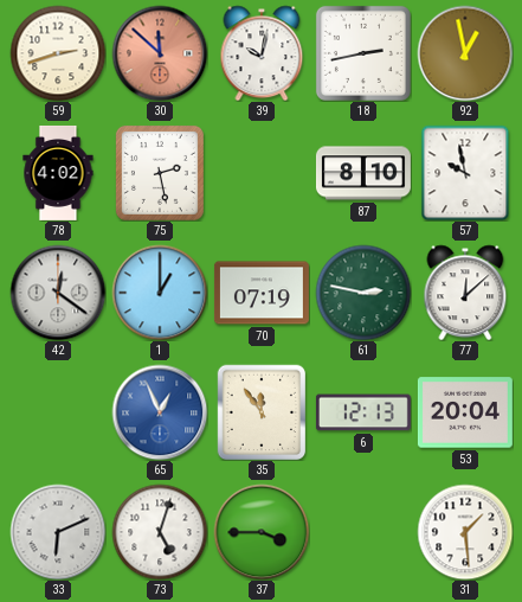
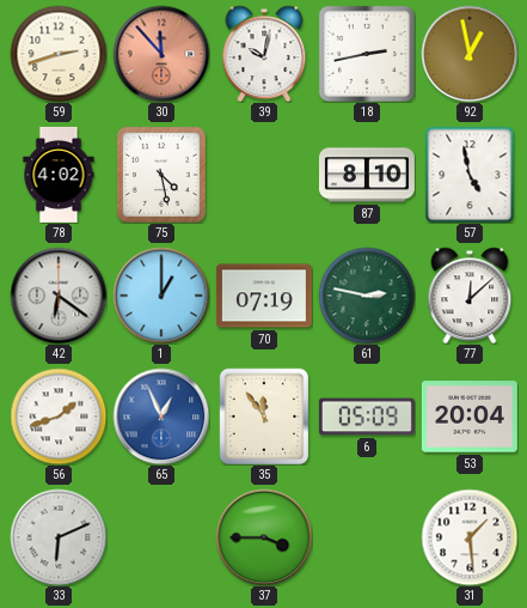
30: 11:52 -> 11:53 (161, 54)
75: 2:28 -> 4:28 (161, 175)
57: 9:58 -> 4:58 (470, 175)
42: 12:21 -> 6:21 (59, 296)
56: none -> 1:42 (59, 417)
6: 12:13 -> 05:09 (367, 417)
73: 5:03 -> none (160, 532)
